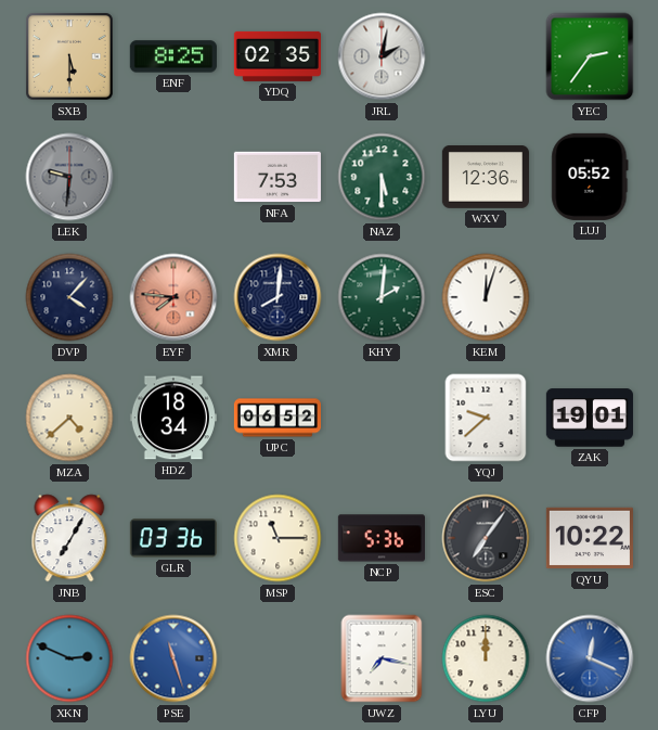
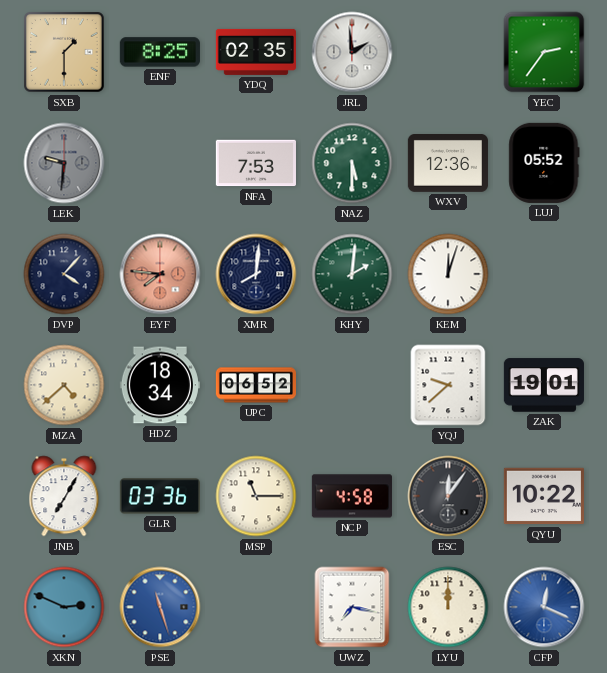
SXB: 5:30 -> 1:30 (65, 53)
JRL: 2:02 -> 1:59 (352, 52)
NCP: 5:36 -> 4:58 (352, 496)
ESC: 7:06 -> 12:06 (448, 496)
